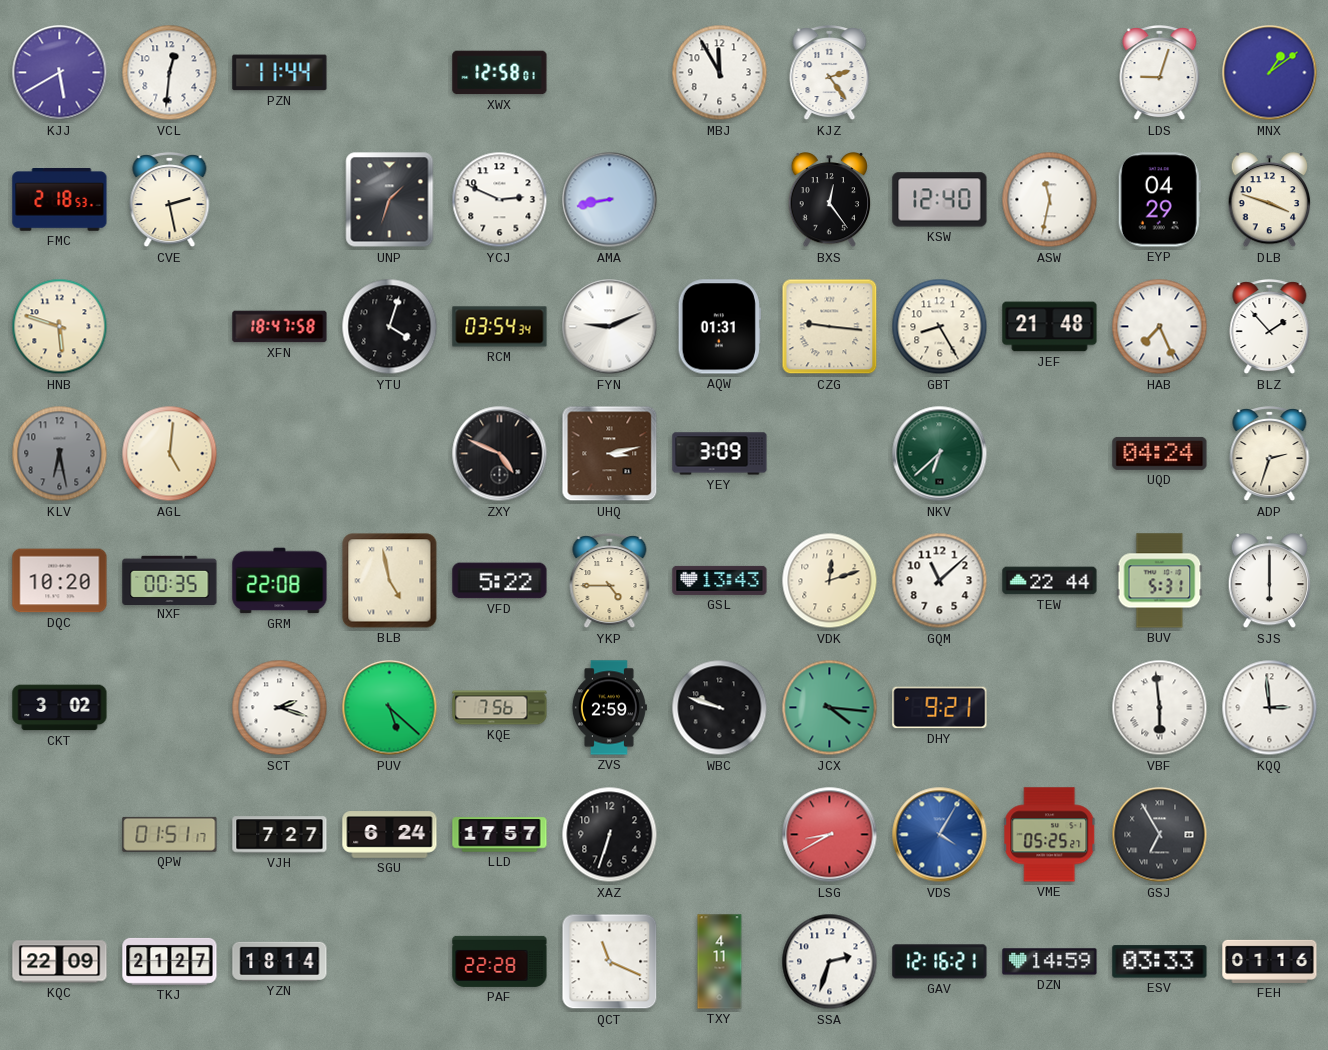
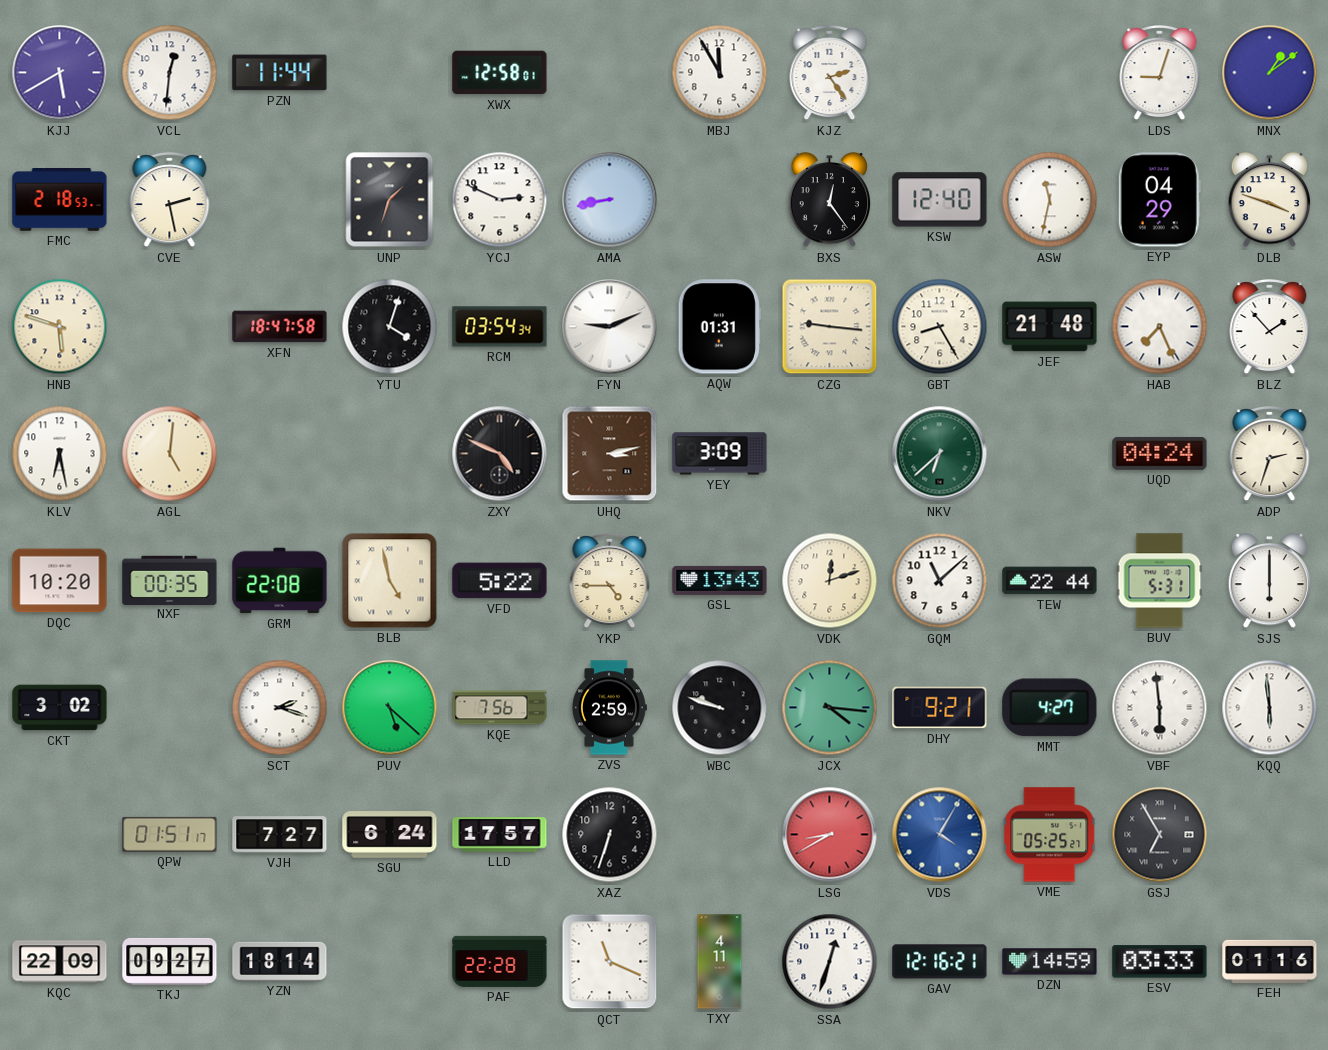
KLV dial: grey -> white (60, 454)
MMT: none -> 4:27 (1050, 708)
KQQ: 2:59 -> 5:59 (1270, 708)
TKJ: 21:27 -> 09:27 (170, 961)
SSA: 2:33 -> 12:33 (830, 962)
